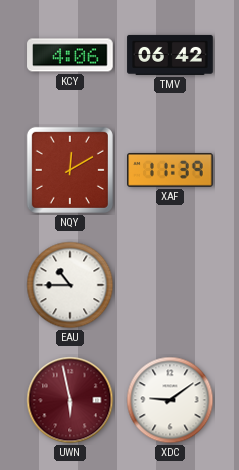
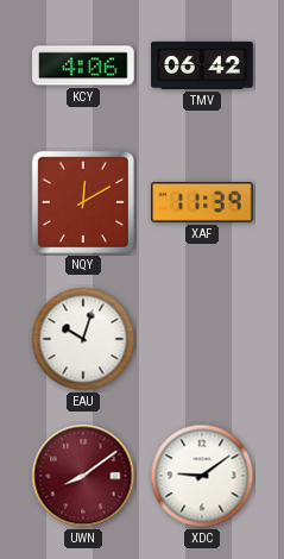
EAU: 10:45 -> 10:03 (83, 339)
UWN: 5:58 -> 8:09 (83, 476)
